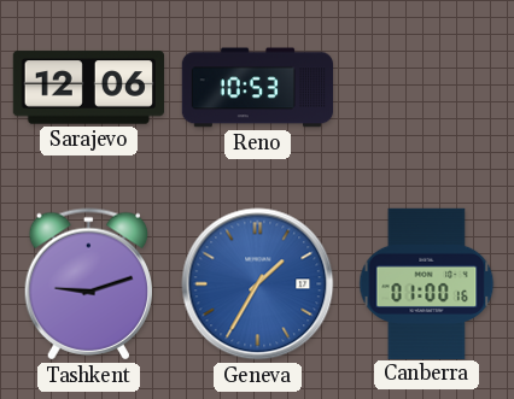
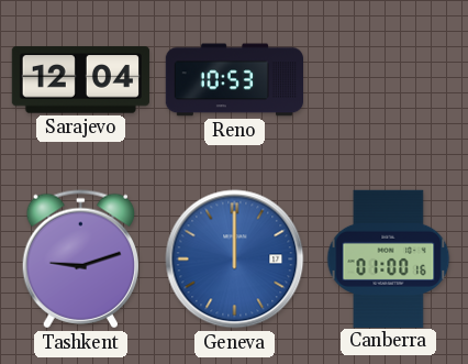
Sarajevo: 12:06 -> 12:04 (80, 80)
Geneva: 1:35 -> 12:00 (235, 260)
